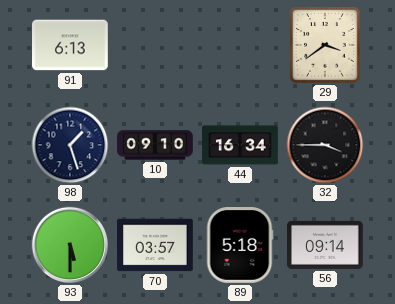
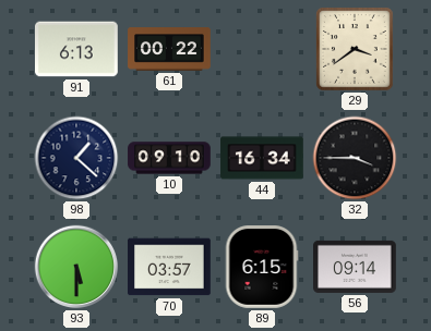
61: none -> 00:22 (169, 49)
98: 1:27 -> 1:22 (76, 158)
89: 5:18 -> 6:15 (262, 268)
